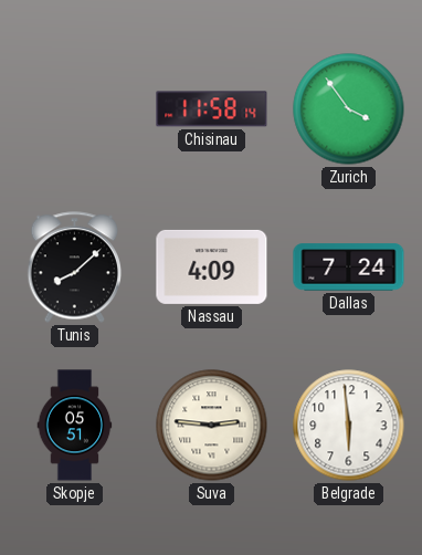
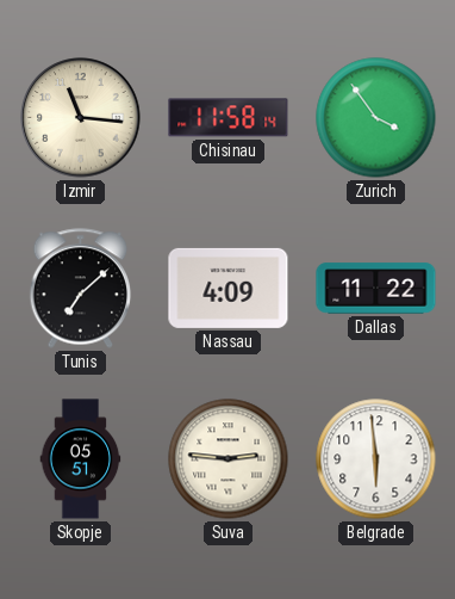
Izmir: none -> 11:16 (81, 118)
Tunis: 8:08 -> 7:08 (81, 289)
Dallas: 7:24 -> 11:22 (376, 289)
